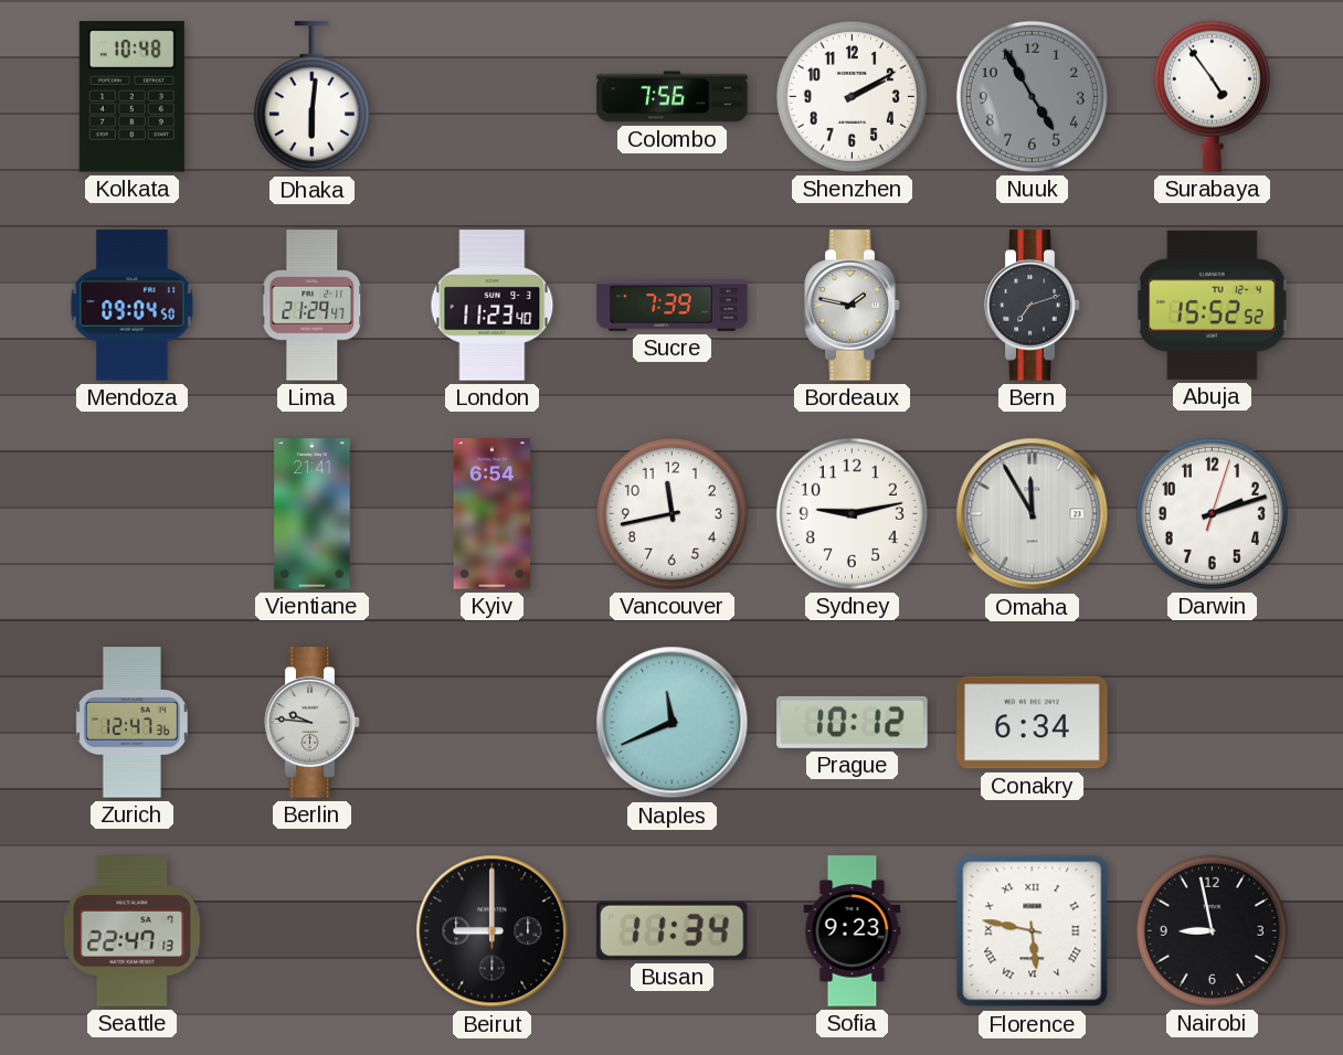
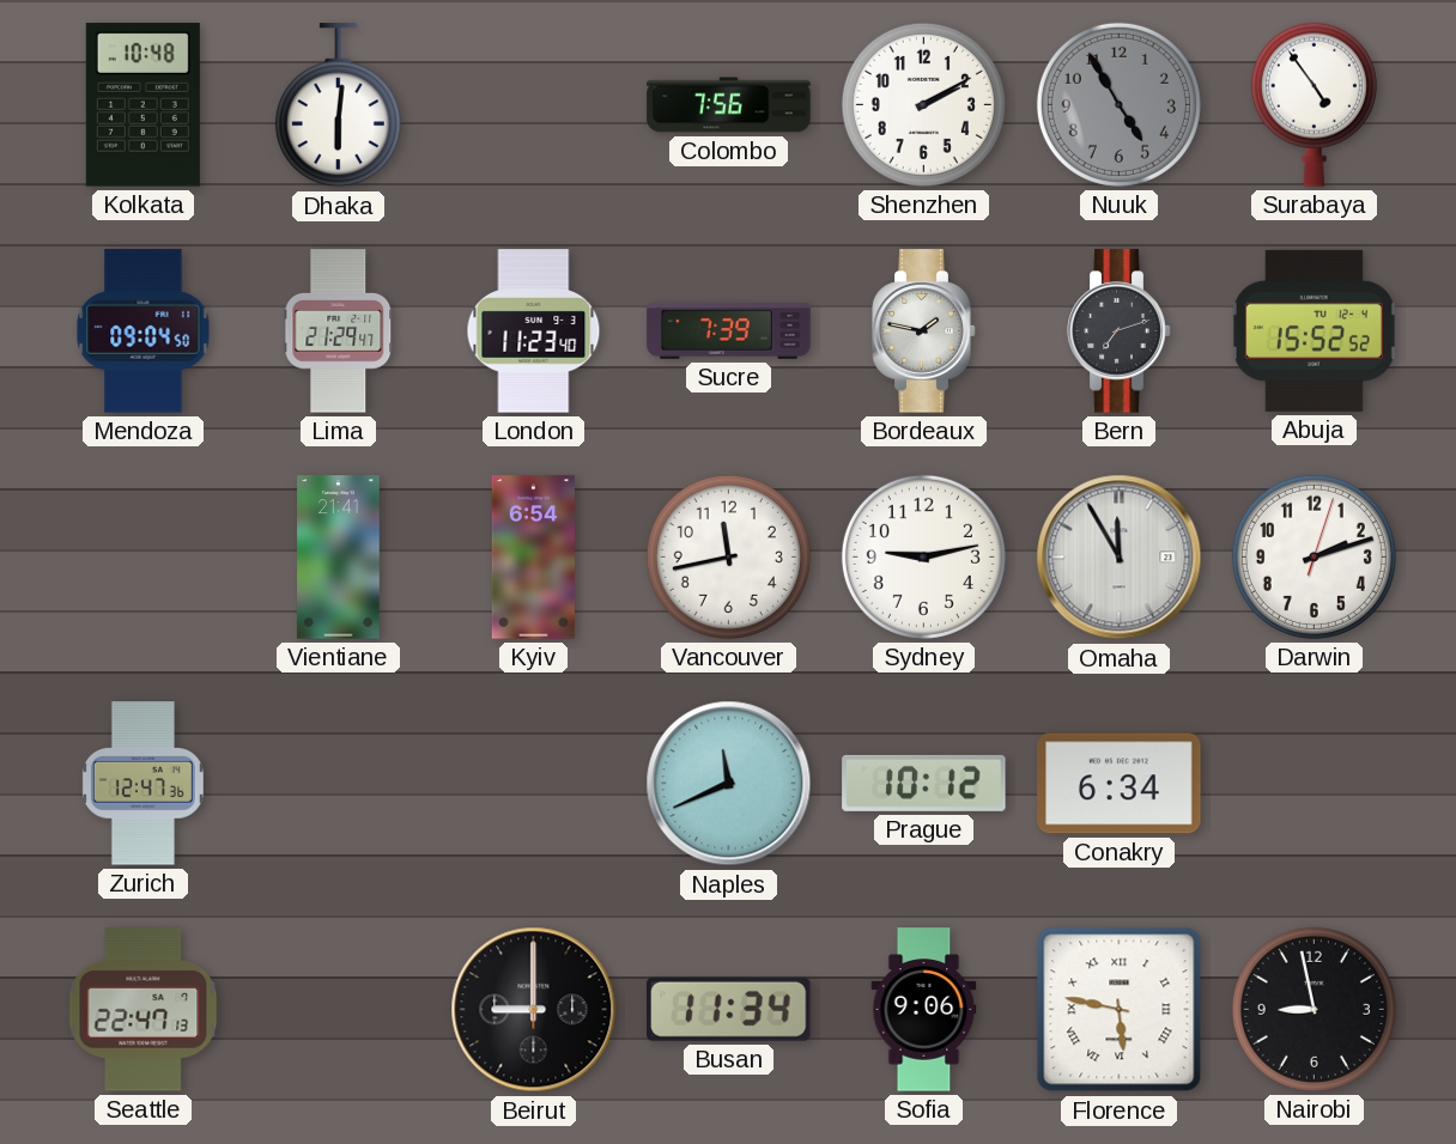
Berlin: 9:46 -> none (313, 723)
Sofia: 9:23 -> 9:06 (924, 1010)
